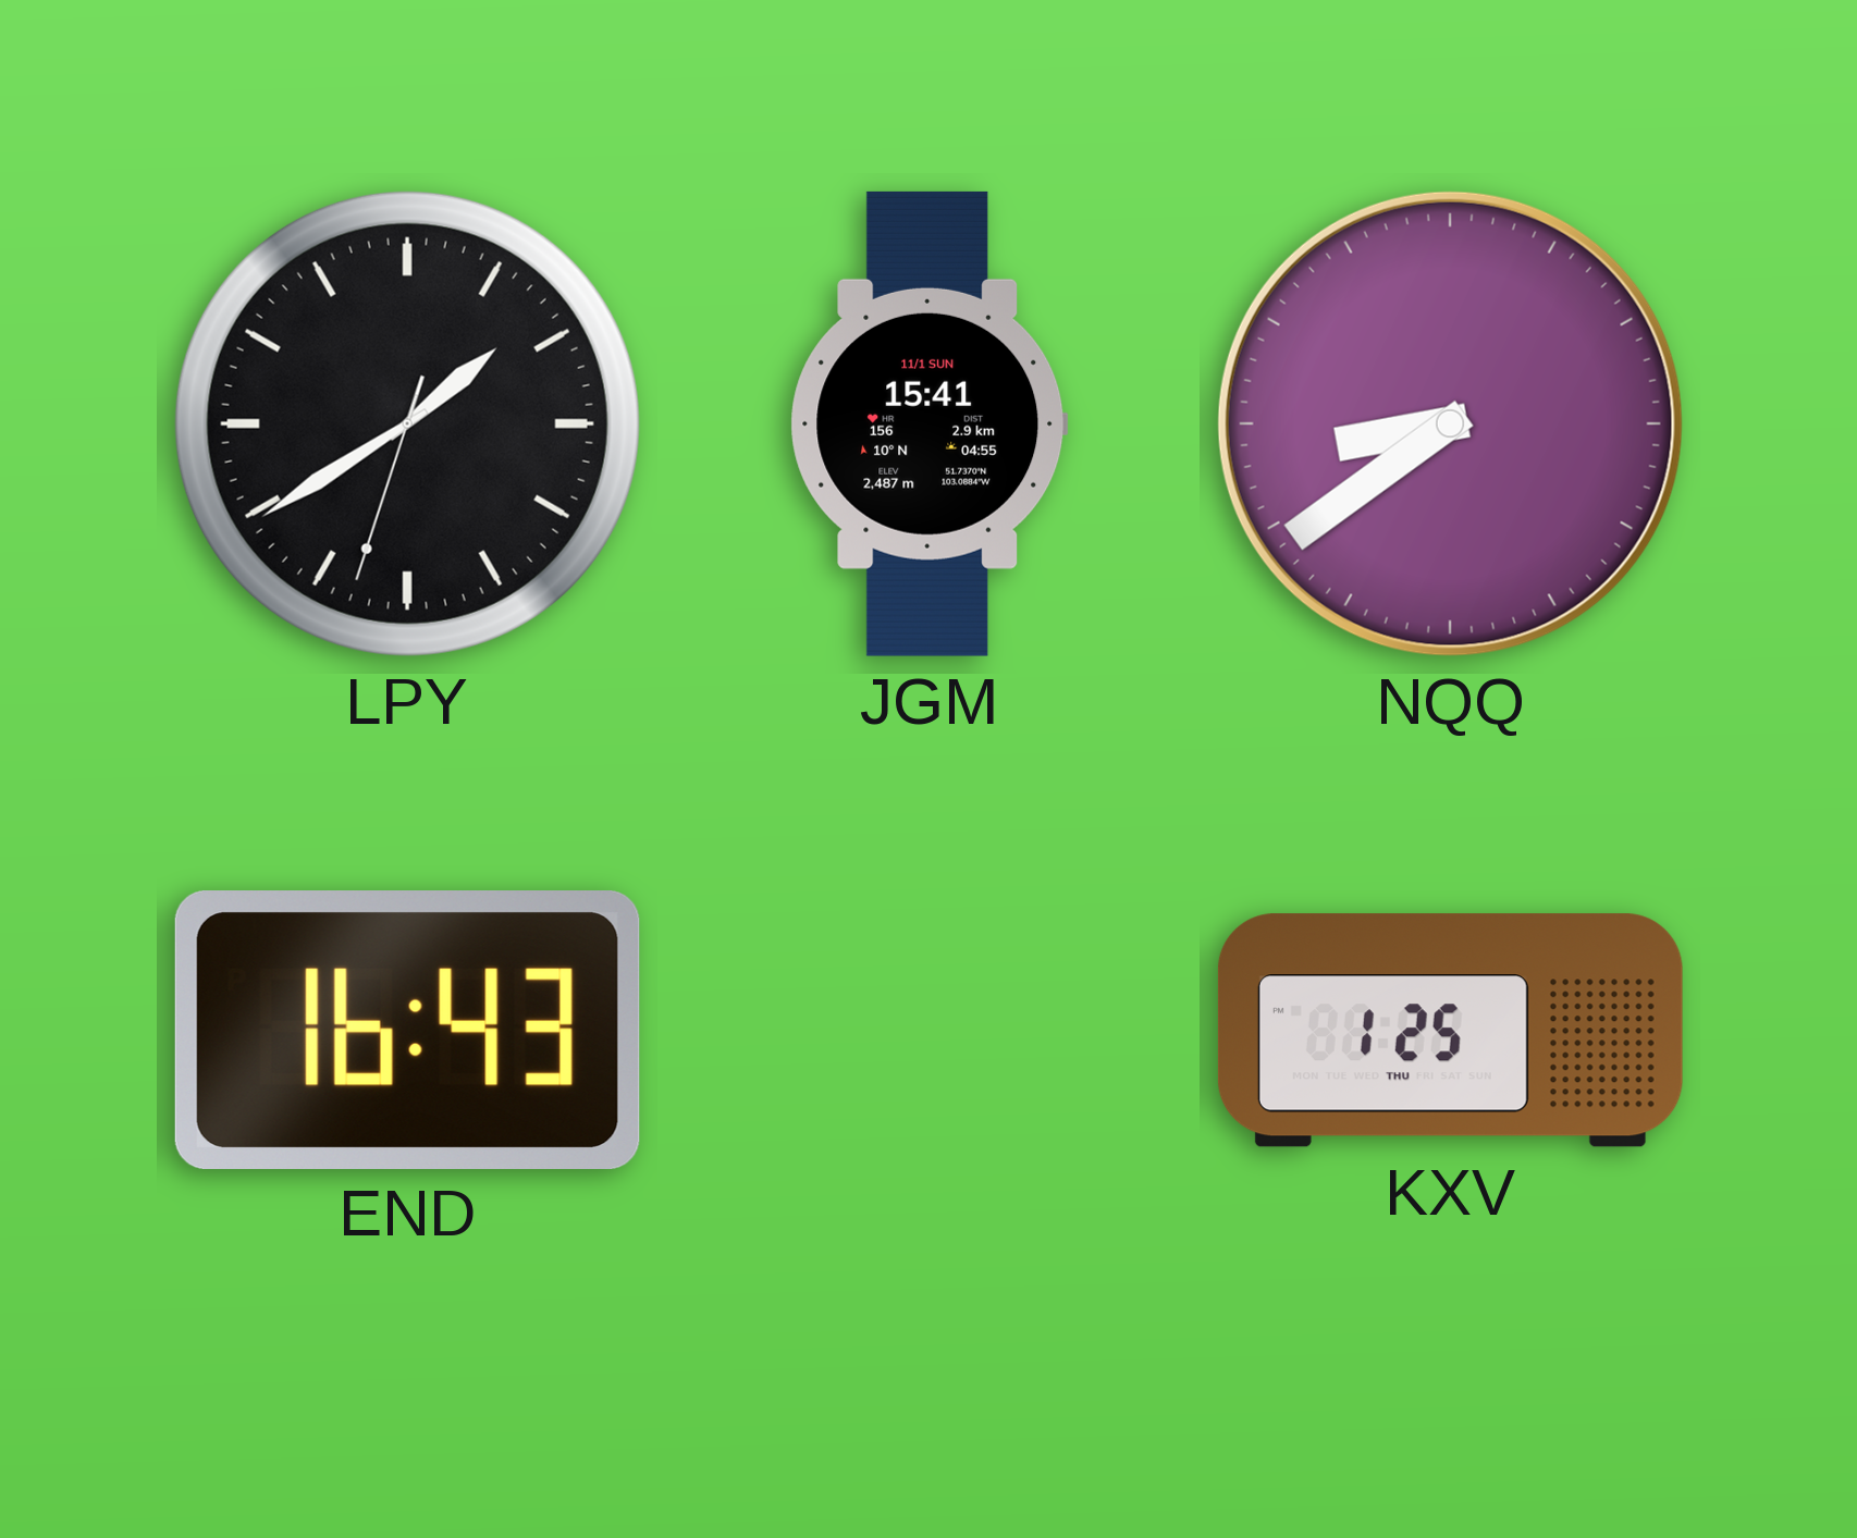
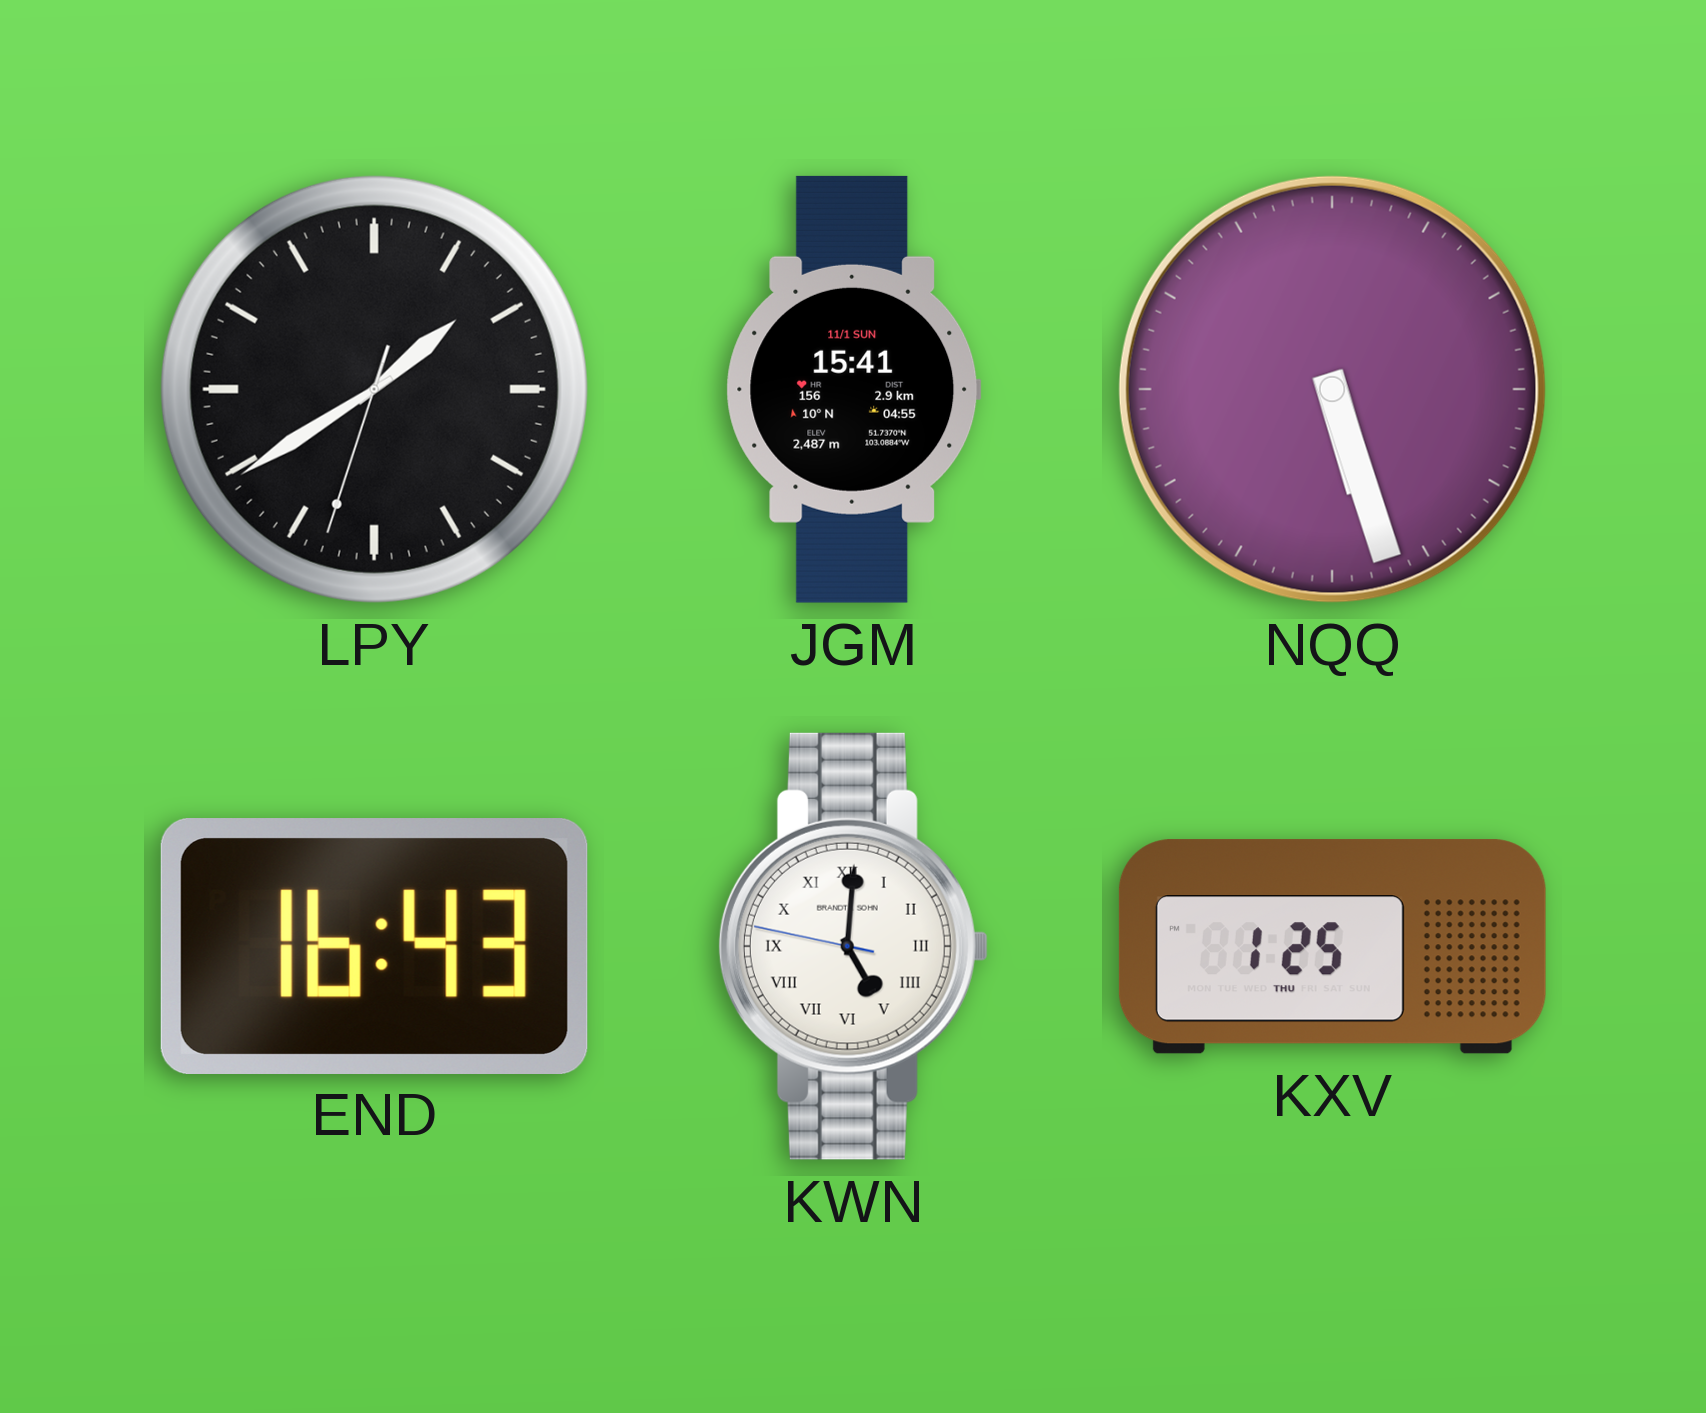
NQQ: 8:39 -> 5:27 (1332, 389)
KWN: none -> 5:00 (853, 946)
